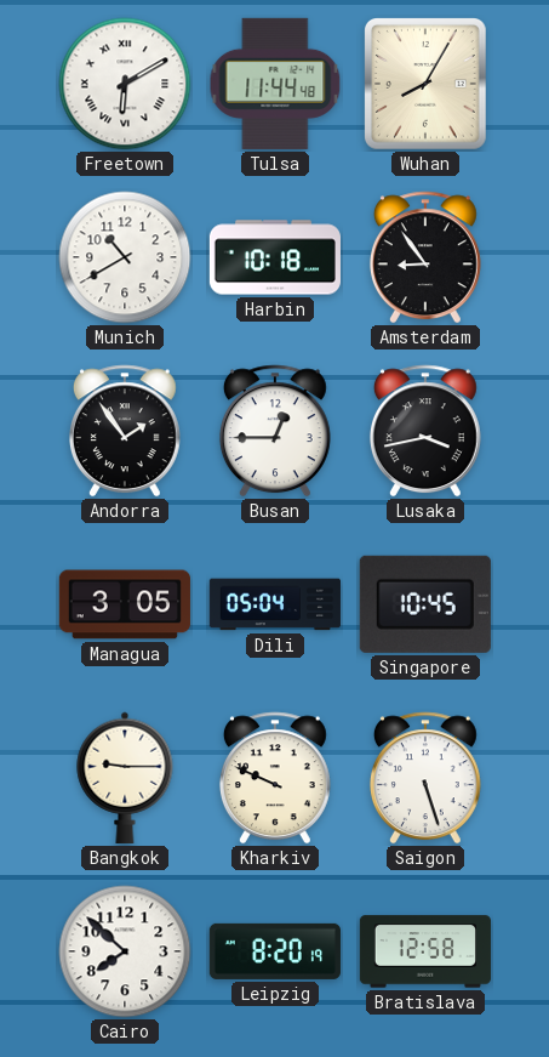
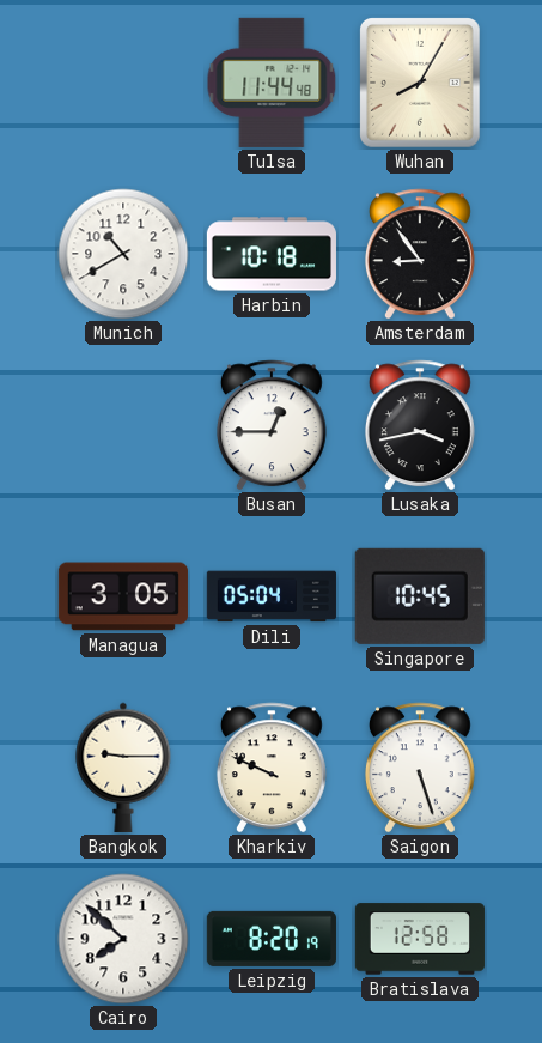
Freetown: 6:10 -> none (125, 84)
Andorra: 1:54 -> none (125, 431)
